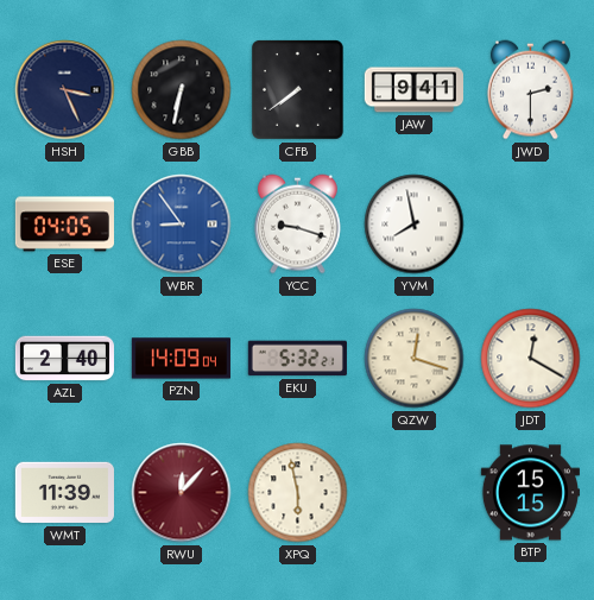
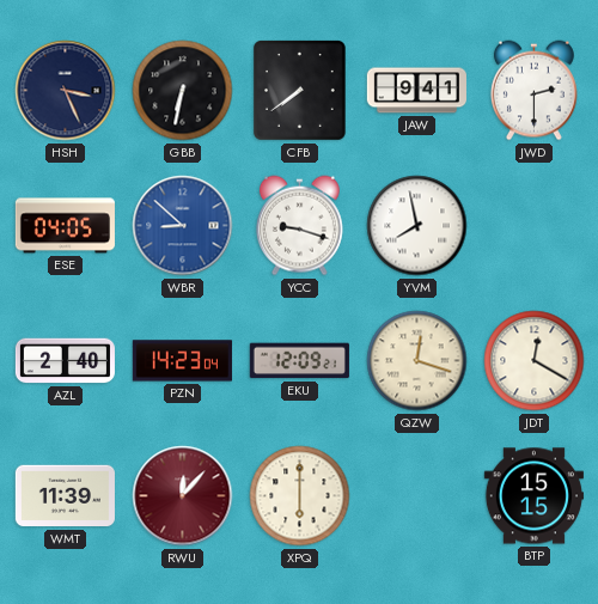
WBR: 8:54 -> 8:52 (183, 226)
PZN: 14:09 -> 14:23 (182, 361)
EKU: 5:32 -> 12:09 (299, 361)
XPQ: 5:58 -> 6:00 (300, 496)
